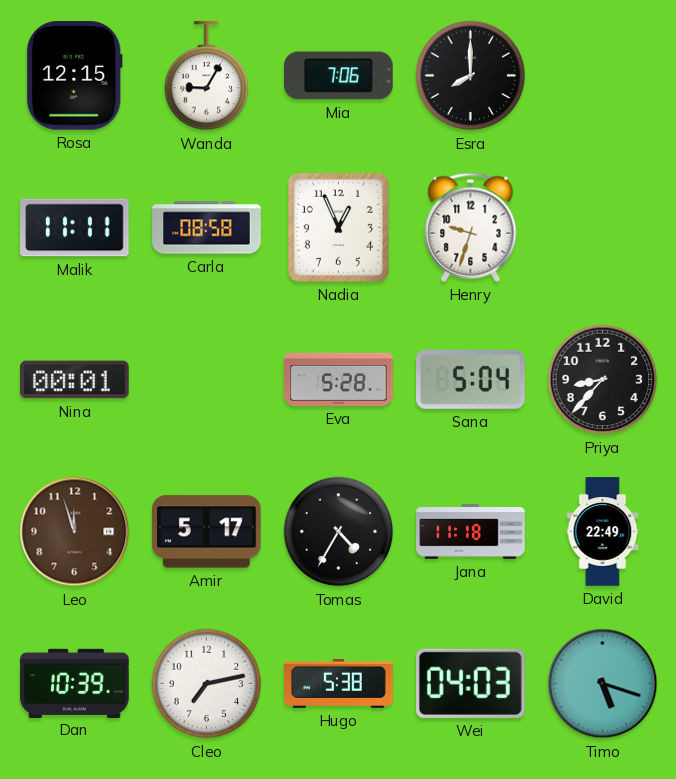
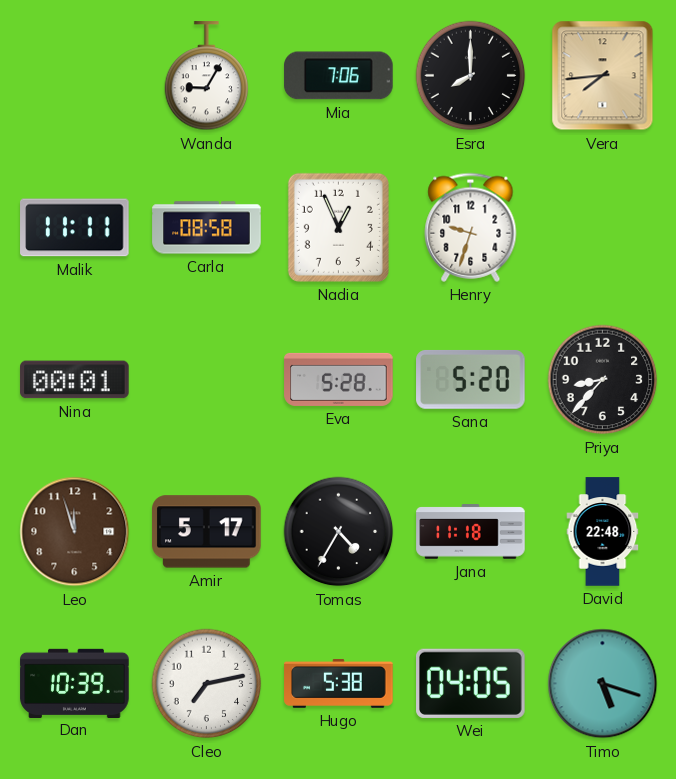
Rosa: 12:15 -> none (74, 76)
Vera: none -> 7:44 (603, 76)
Sana: 5:04 -> 5:20 (471, 379)
David: 22:49 -> 22:48 (603, 532)
Wei: 04:03 -> 04:05 (471, 683)
